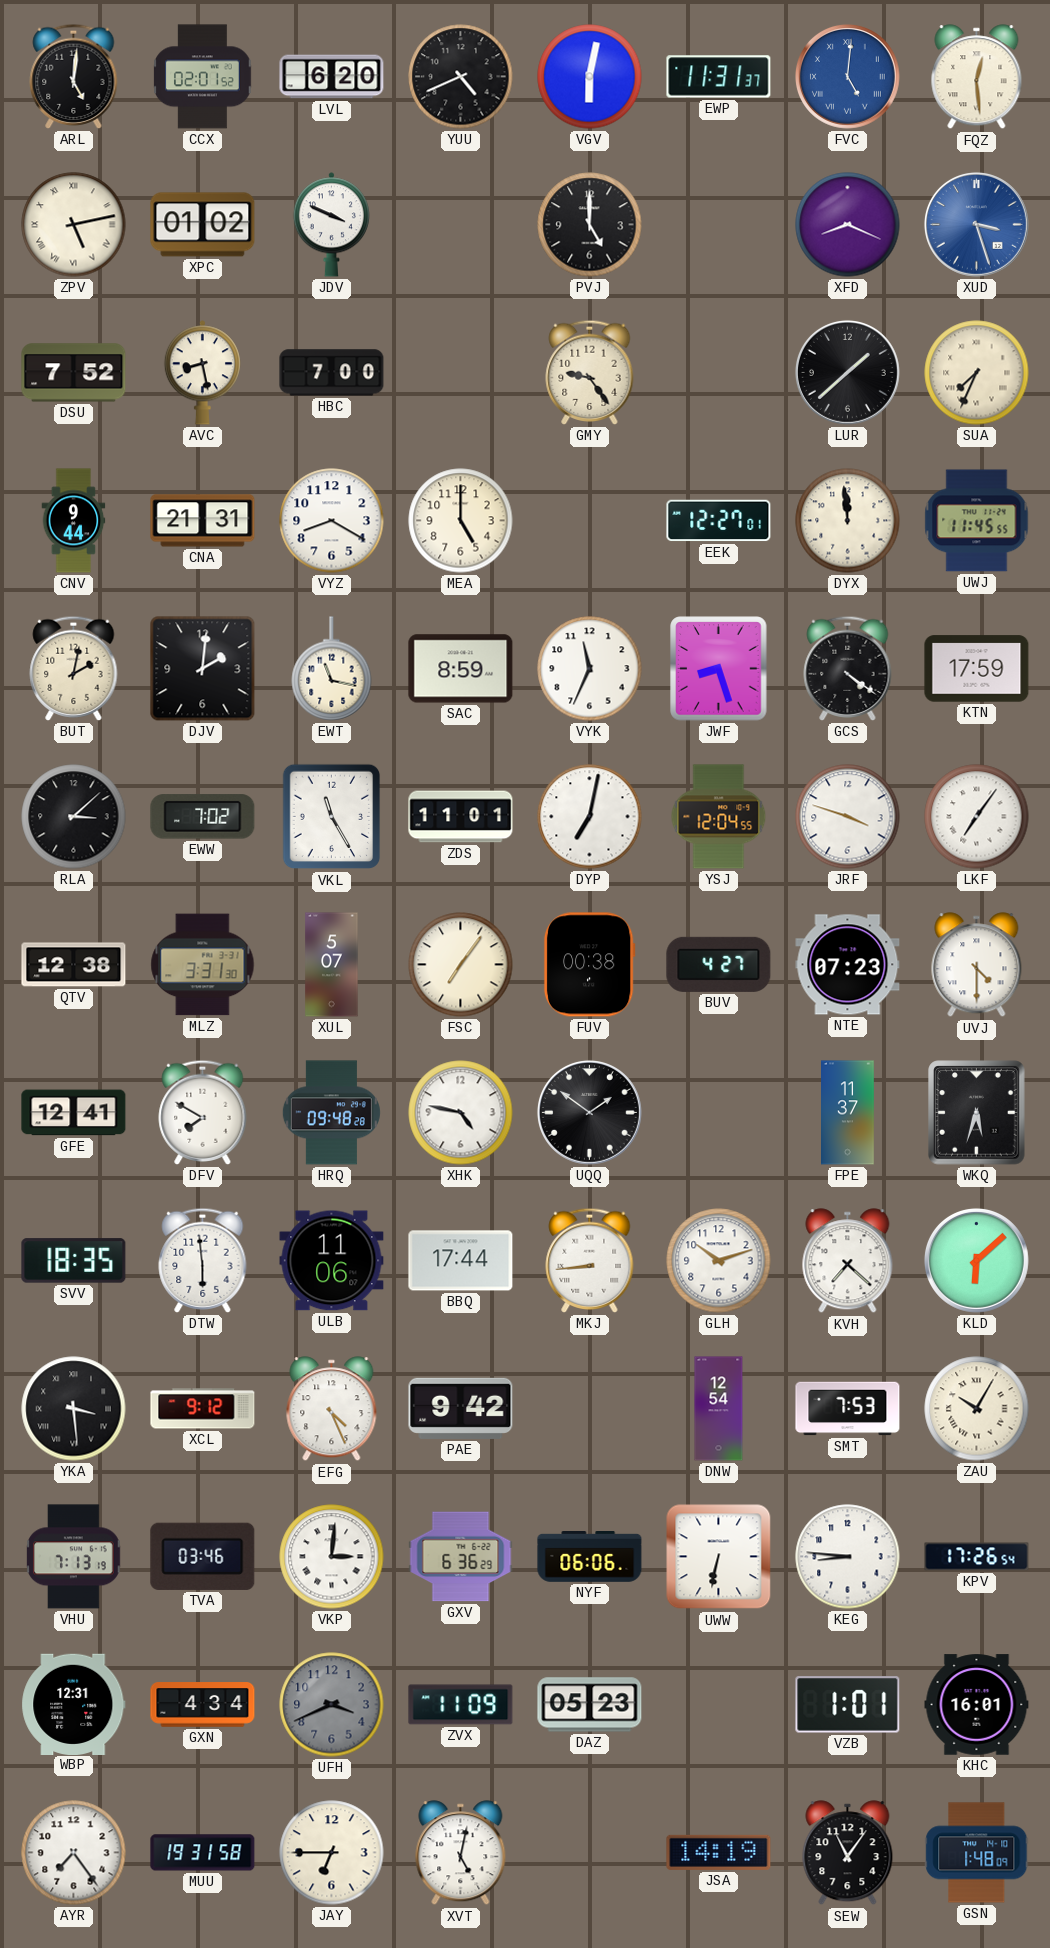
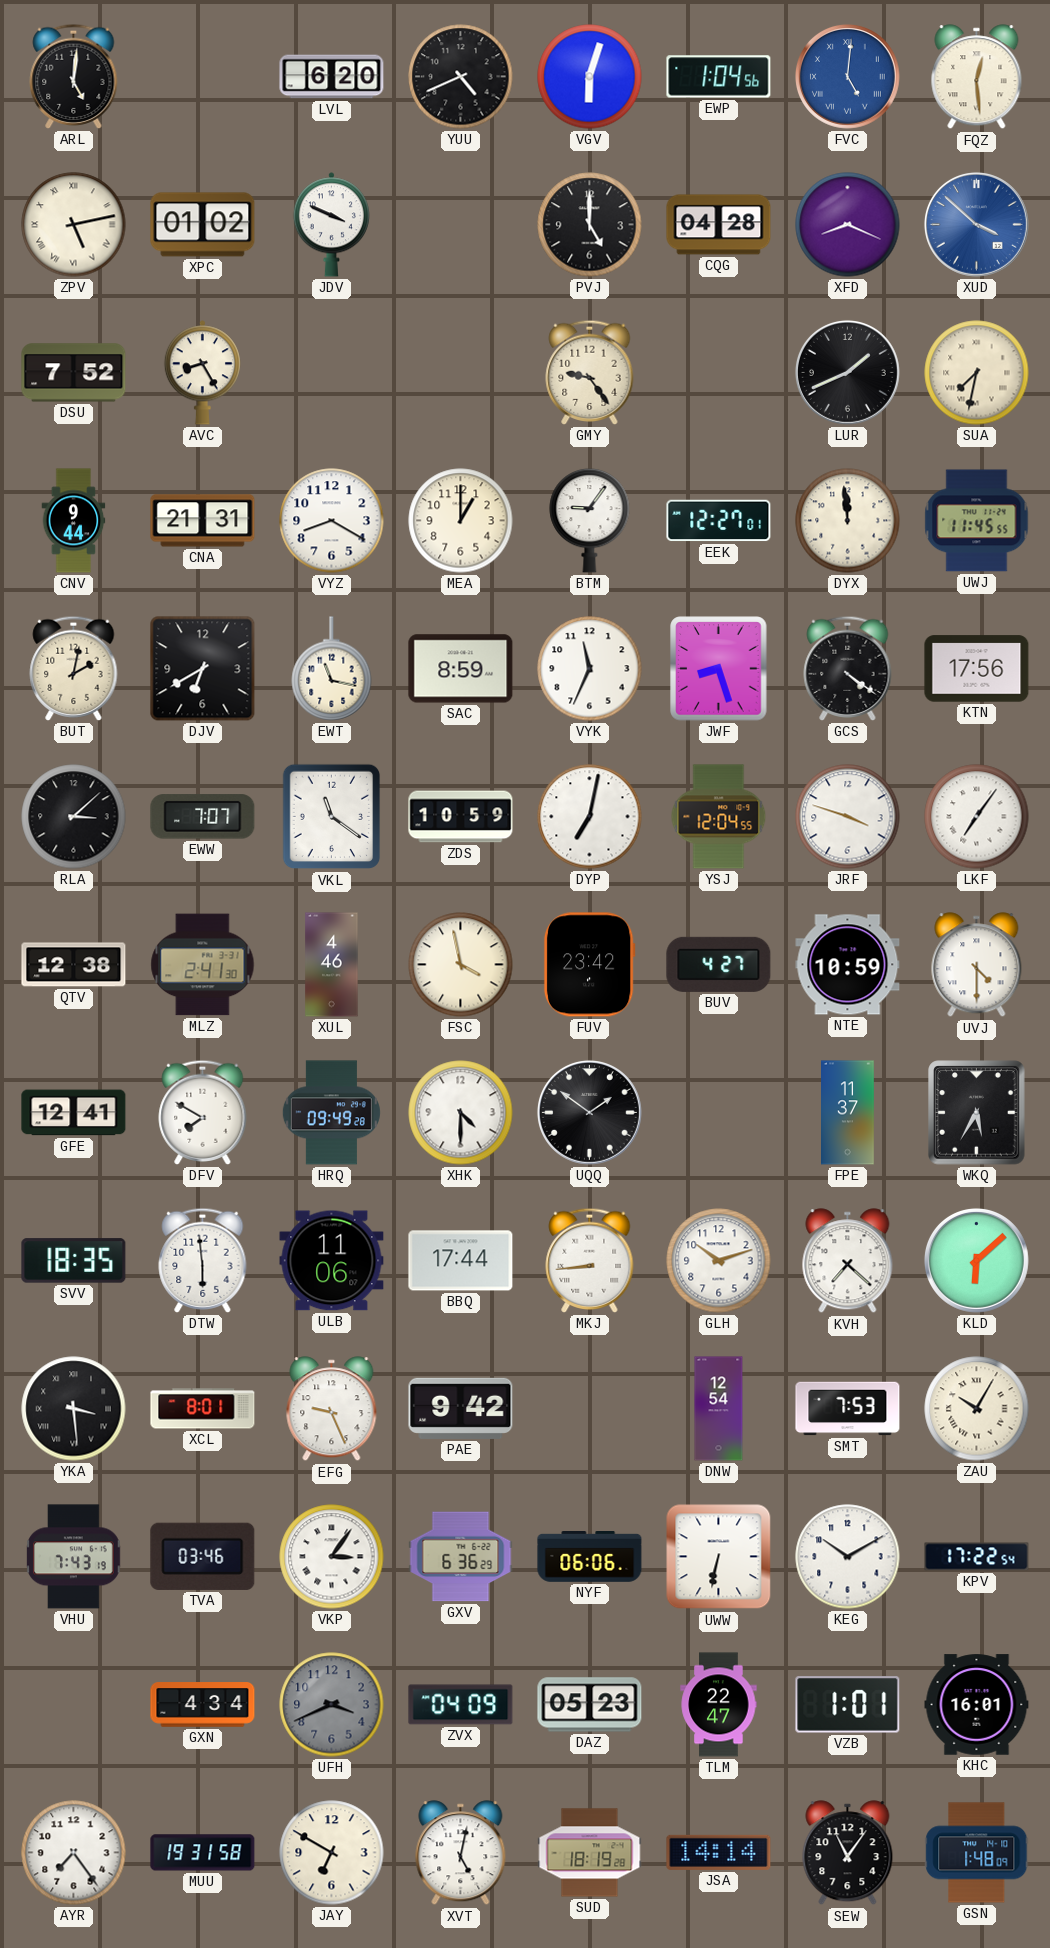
CCX: 02:01 -> none (203, 77)
VGV: 6:02 -> 6:03 (590, 77)
EWP: 11:31 -> 1:04 (719, 77)
CQG: none -> 04:28 (719, 225)
XUD: 3:27 -> 3:52 (976, 224)
AVC: 8:28 -> 8:25 (202, 373)
HBC: 7:00 -> none (332, 373)
LUR: 1:38 -> 1:41 (847, 372)
SUA: 7:34 -> 7:32 (977, 373)
MEA: 5:00 -> 1:00 (461, 521)
BTM: none -> 9:06 (590, 520)
DJV: 2:01 -> 6:40 (203, 669)
KTN: 17:59 -> 17:56 (977, 669)
EWW: 7:02 -> 7:07 (203, 817)
VKL: 11:25 -> 11:21 (332, 817)
ZDS: 11:01 -> 10:59 (461, 817)
MLZ: 3:31 -> 2:41 (203, 965)
XUL: 5:07 -> 4:46 (332, 965)
FSC: 7:06 -> 3:58 (461, 965)
FUV: 00:38 -> 23:42 (589, 965)
NTE: 07:23 -> 10:59 (848, 965)
HRQ: 09:48 -> 09:49 (331, 1113)
XHK: 4:47 -> 4:30 (461, 1113)
WKQ: 5:33 -> 5:35 (977, 1113)
XCL: 9:12 -> 8:01 (203, 1409)
EFG: 4:26 -> 9:26 (332, 1409)
VHU: 7:13 -> 7:43 (74, 1557)
VKP: 3:01 -> 3:06 (332, 1557)
KEG: 8:46 -> 10:10 (848, 1557)
KPV: 17:26 -> 17:22 (977, 1557)
WBP: 12:31 -> none (74, 1704)
ZVX: 11:09 -> 04:09 (461, 1705)
TLM: none -> 22:47 (719, 1705)
JAY: 6:45 -> 6:50 (332, 1853)
SUD: none -> 18:19 (590, 1853)
JSA: 14:19 -> 14:14 (719, 1852)
